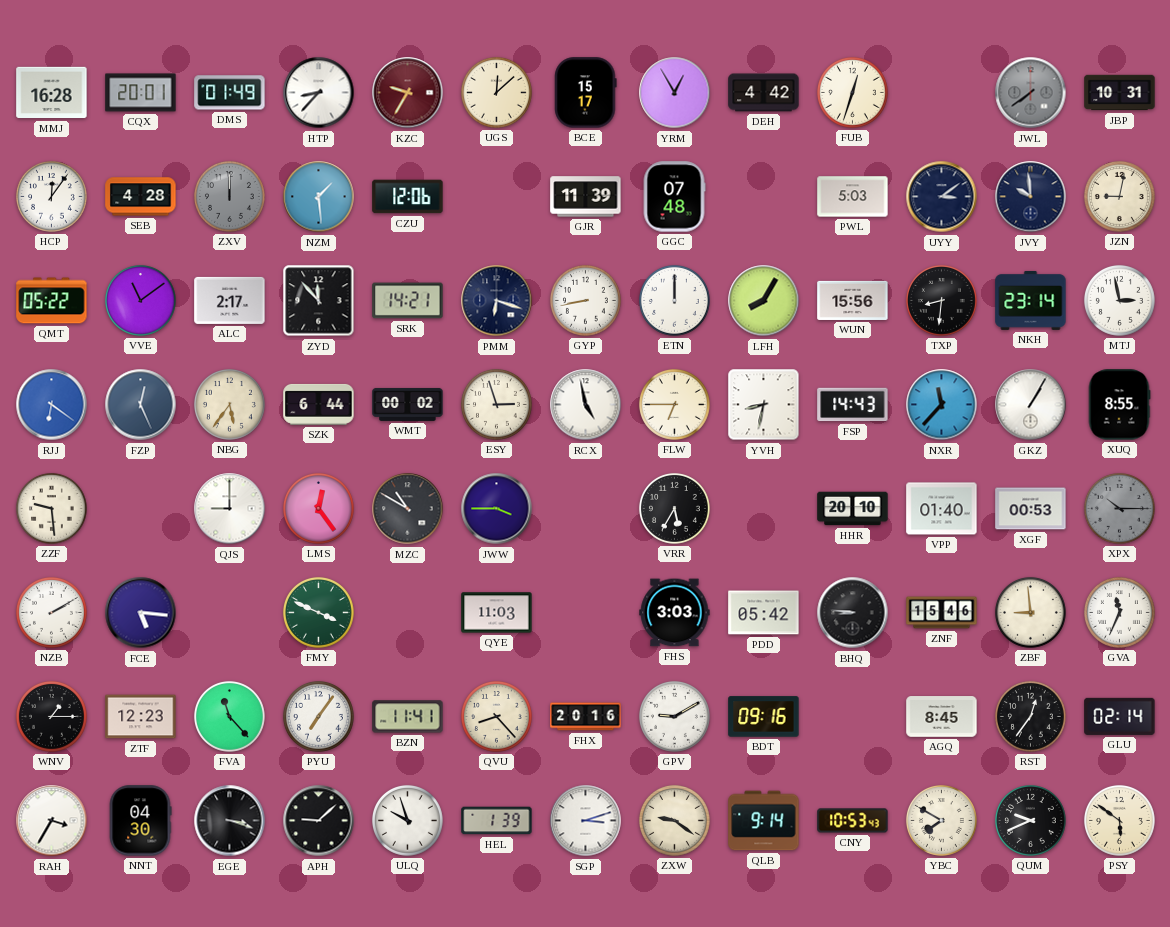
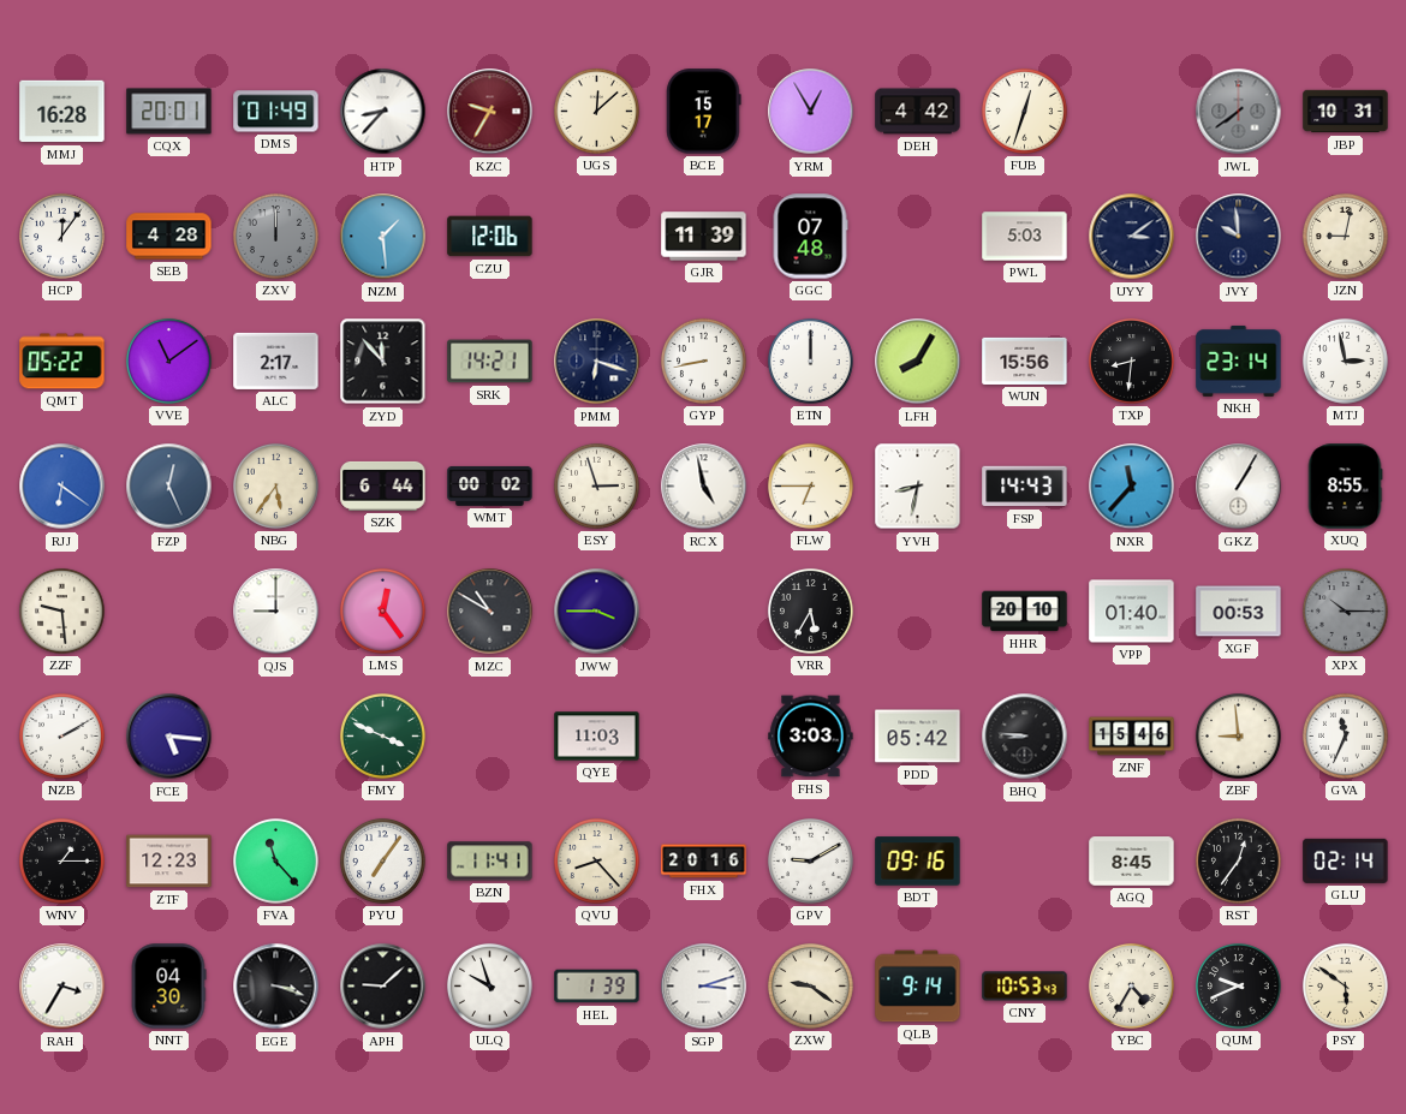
YBC: 7:50 -> 4:35 (1131, 985)
